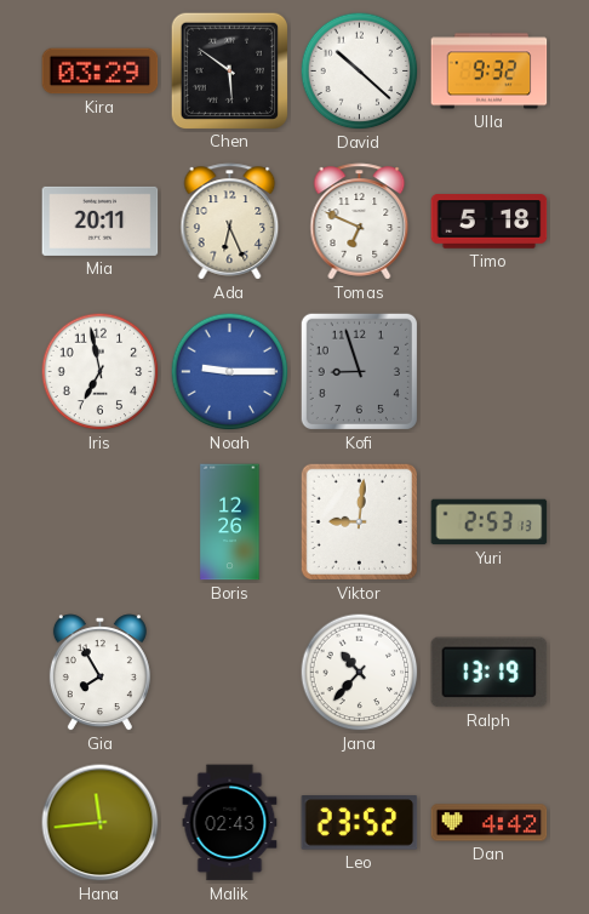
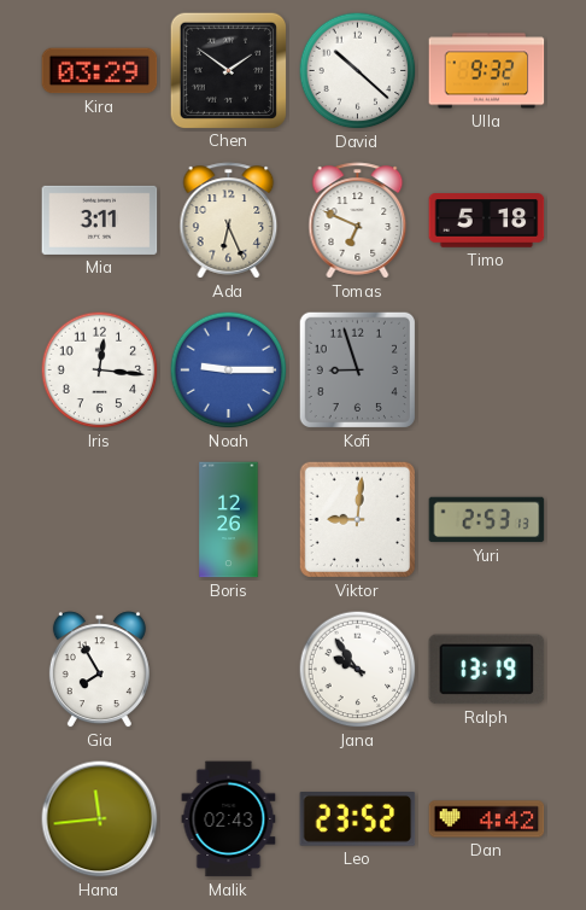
Chen: 5:51 -> 1:51 (228, 70)
Mia: 20:11 -> 3:11 (100, 220)
Iris: 6:58 -> 12:16 (100, 371)
Jana: 10:37 -> 9:54 (358, 670)
